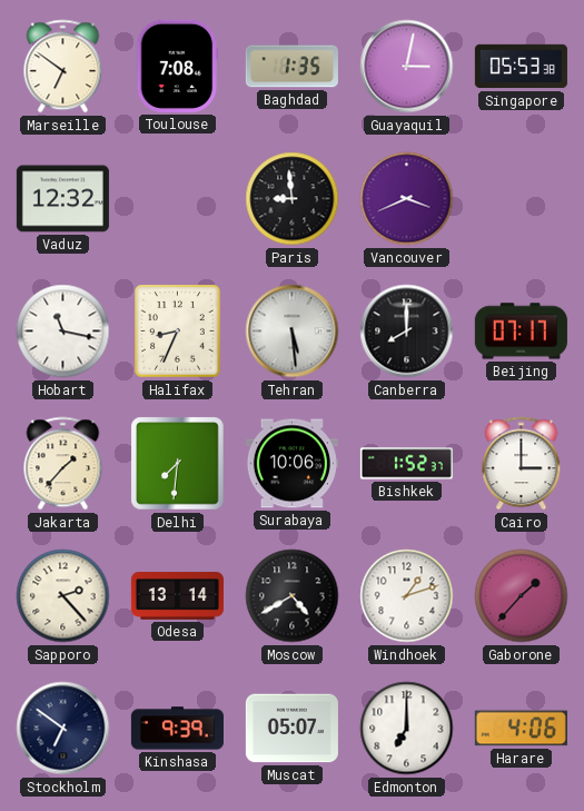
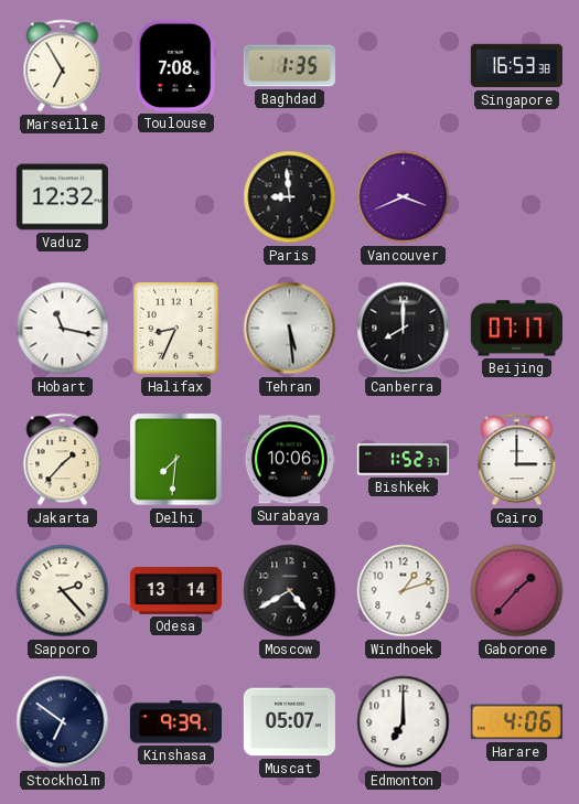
Marseille: 6:51 -> 6:55 (63, 66)
Guayaquil: 3:02 -> none (407, 67)
Singapore: 05:53 -> 16:53 (516, 66)
